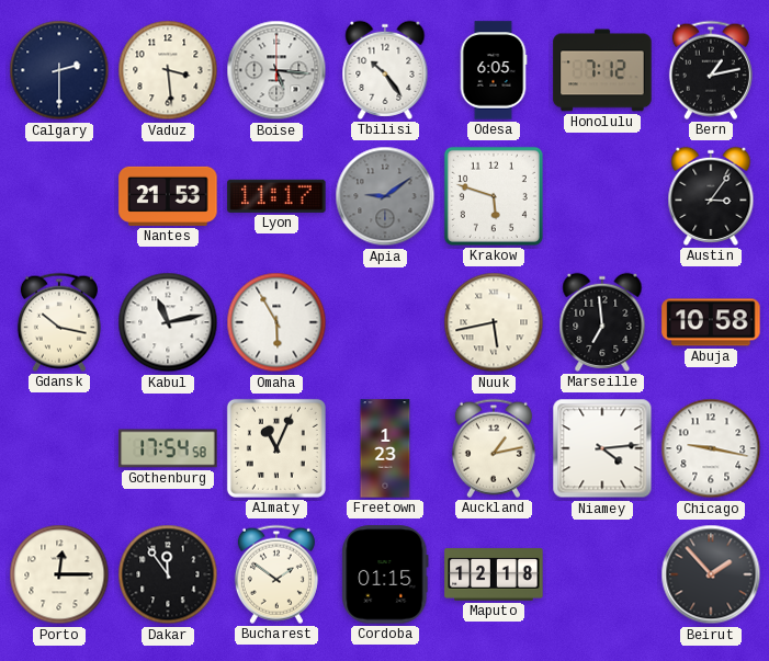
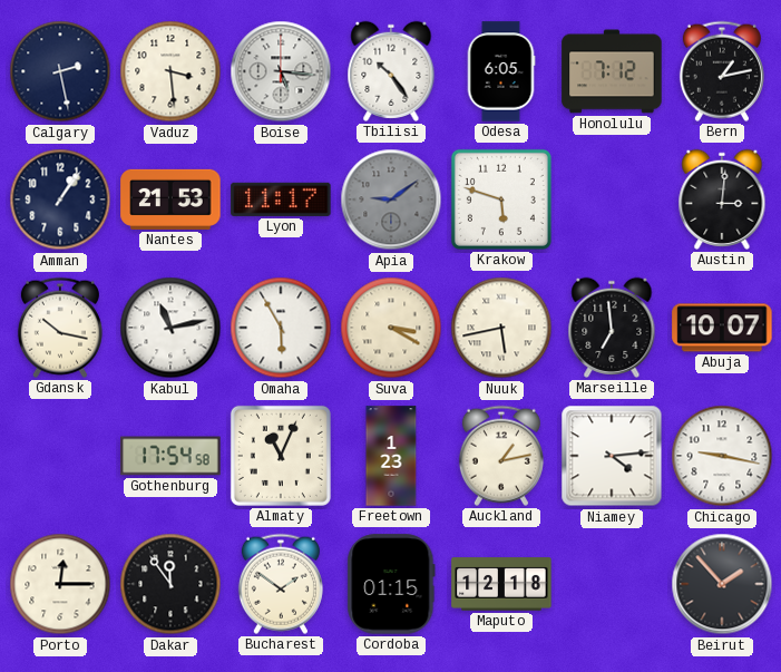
Calgary: 2:30 -> 2:28 (60, 71)
Amman: none -> 1:06 (60, 199)
Austin: 3:06 -> 3:01 (722, 199)
Suva: none -> 3:20 (391, 328)
Abuja: 10:58 -> 10:07 (722, 328)
